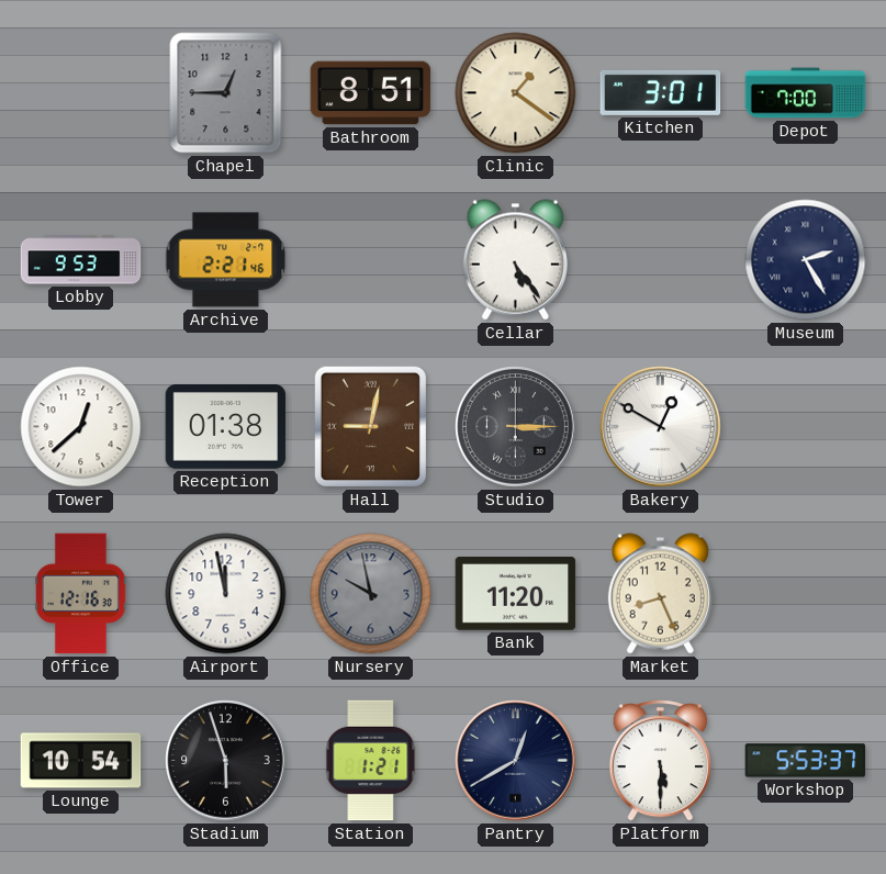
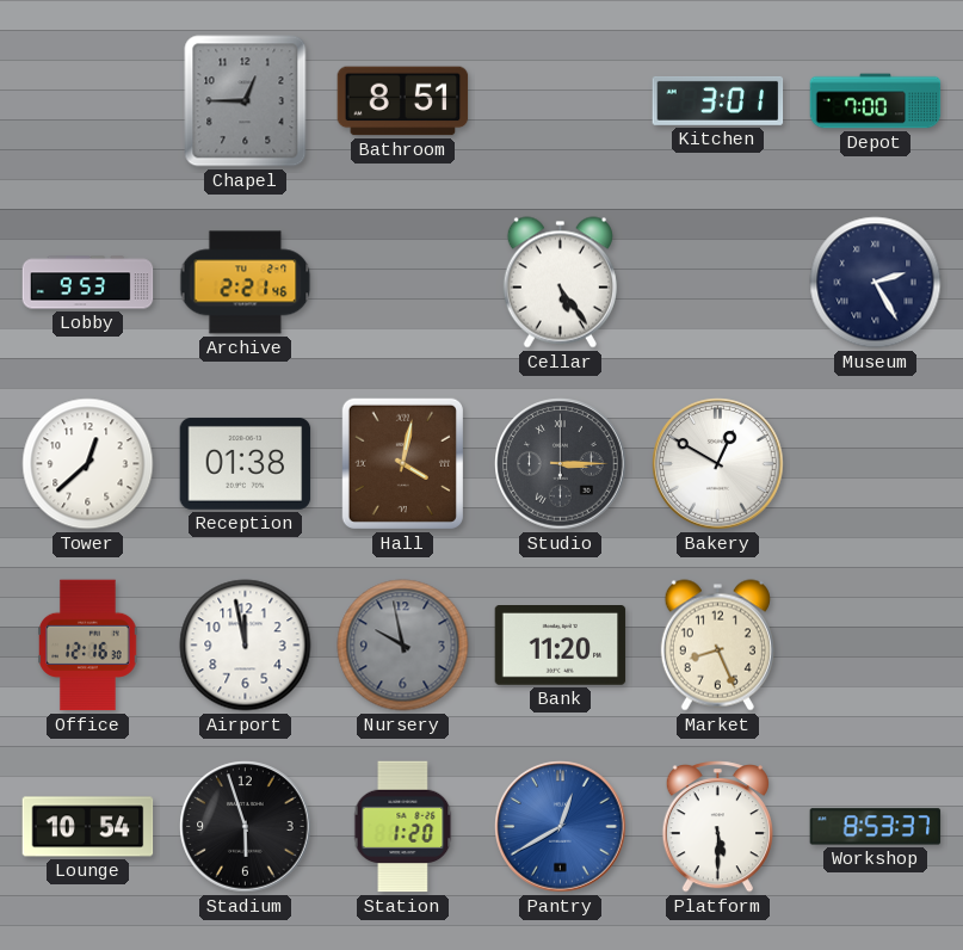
Clinic: 1:21 -> none (516, 93)
Hall: 9:02 -> 4:02 (402, 463)
Station: 1:21 -> 1:20 (403, 827)
Pantry dial: navy -> blue (561, 827)
Workshop: 5:53 -> 8:53 (876, 827)
